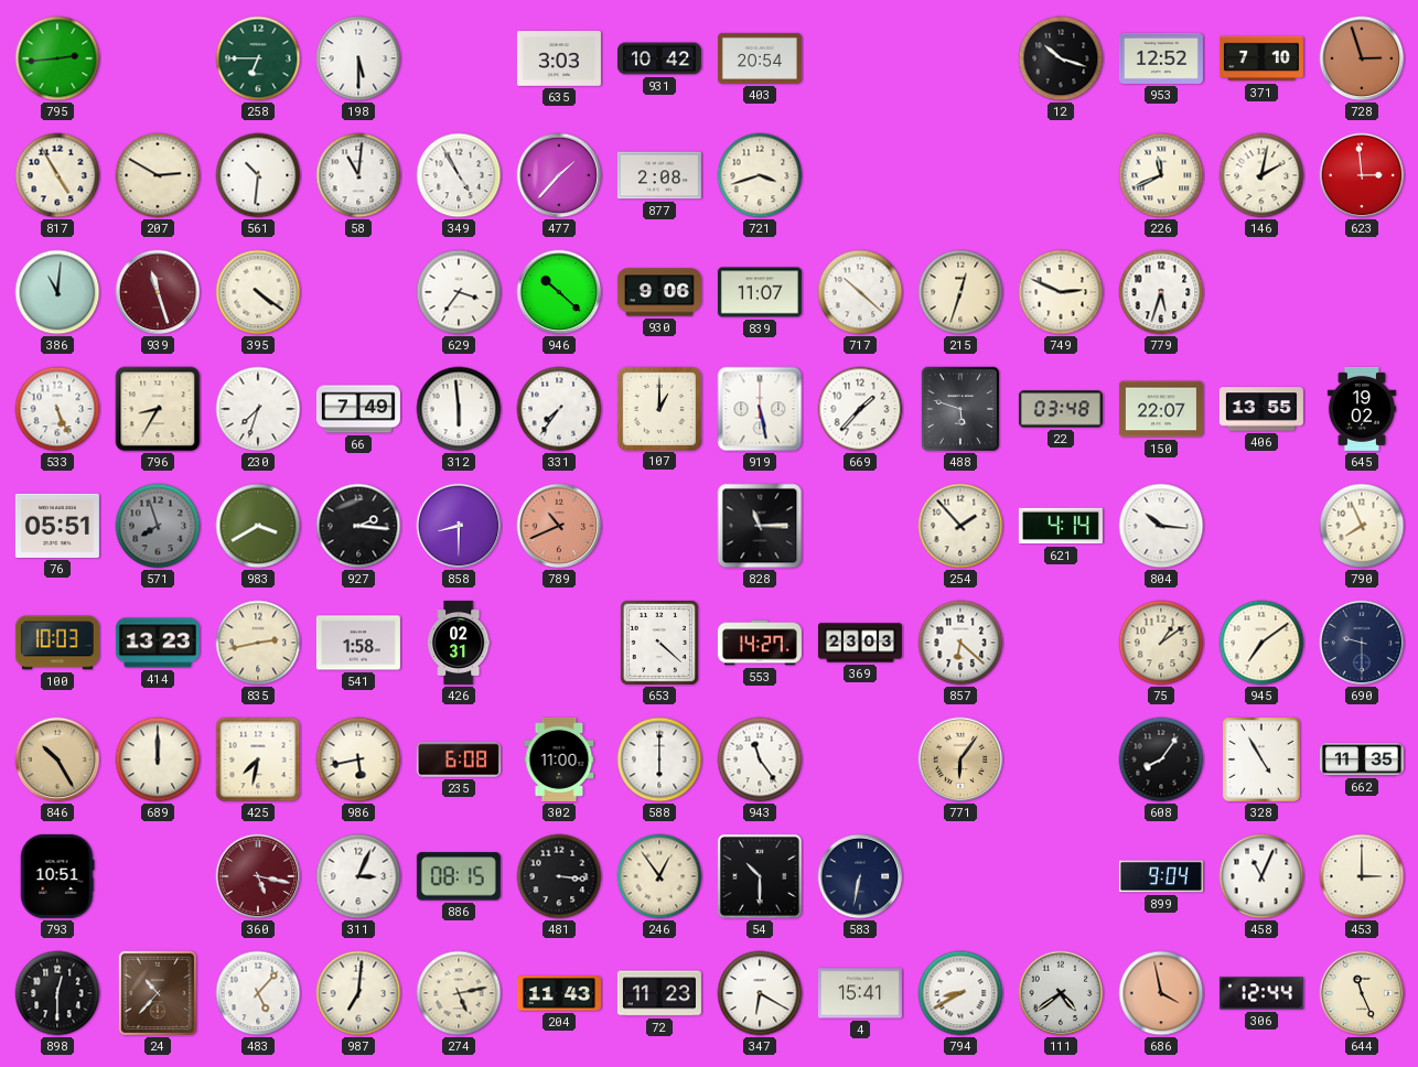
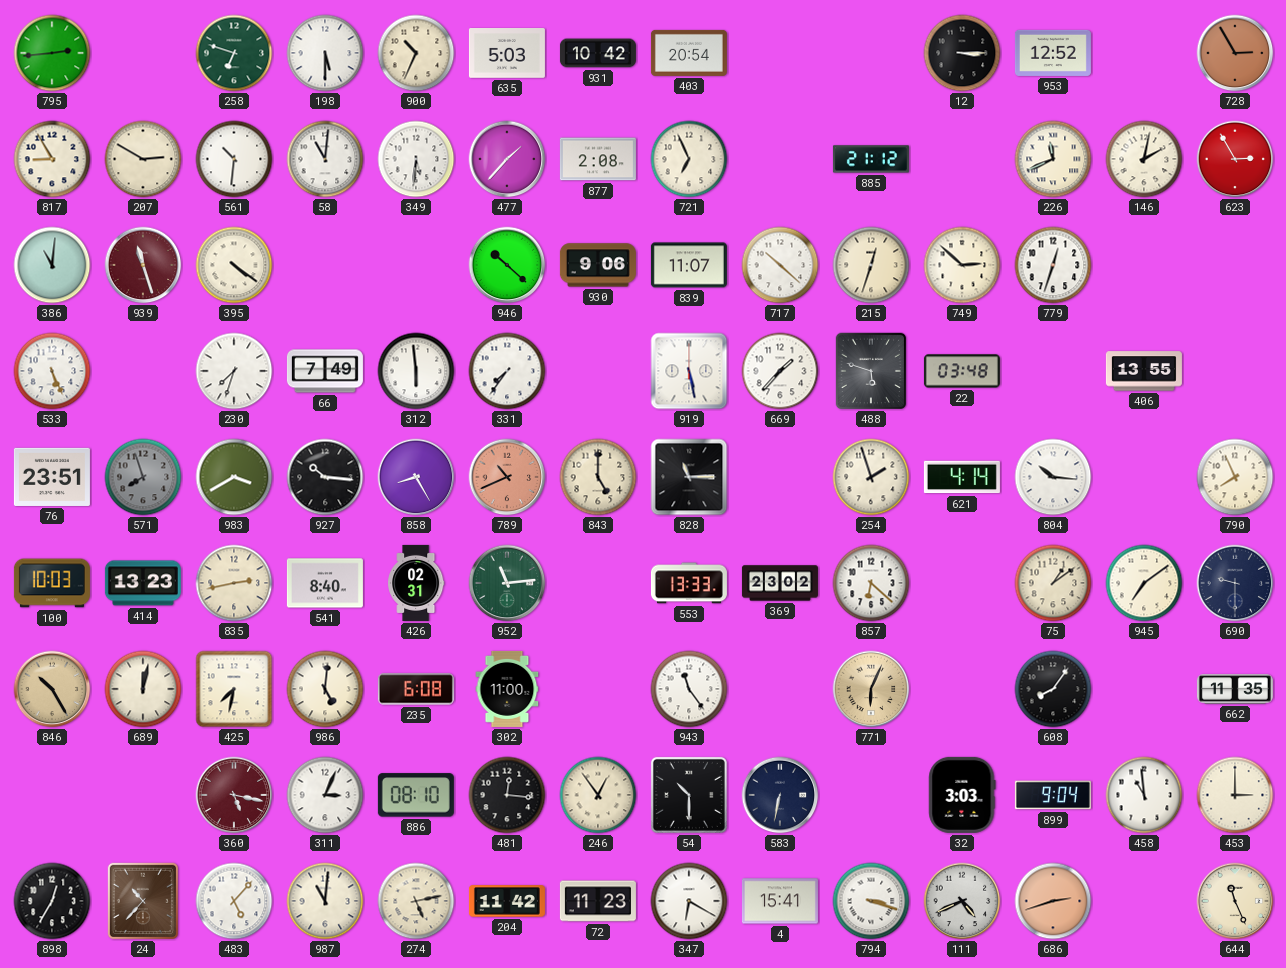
258: 6:45 -> 6:48 (234, 53)
900: none -> 10:34 (416, 53)
635: 3:03 -> 5:03 (507, 53)
12: 10:18 -> 3:15 (962, 53)
371: 7:10 -> none (1261, 58)
728: 2:57 -> 2:55 (1235, 53)
817: 4:55 -> 8:55 (52, 159)
349: 4:55 -> 5:31 (416, 159)
721: 3:42 -> 6:56 (689, 159)
885: none -> 21:12 (871, 159)
623: 2:59 -> 2:55 (1235, 159)
629: 3:36 -> none (459, 292)
749: 2:49 -> 2:52 (962, 265)
779: 5:33 -> 12:33 (1053, 265)
796: 8:35 -> none (158, 409)
107: 1:00 -> none (658, 408)
150: 22:07 -> none (1161, 409)
645: 19:02 -> none (1362, 409)
76: 05:51 -> 23:51 (52, 477)
927: 2:16 -> 10:16 (325, 477)
858: 8:30 -> 8:25 (416, 477)
843: none -> 5:00 (598, 477)
254: 1:53 -> 1:57 (871, 477)
541: 1:58 -> 8:40 (325, 583)
952: none -> 11:14 (507, 583)
653: 4:22 -> none (659, 643)
553: 14:27 -> 13:33 (689, 583)
369: 23:03 -> 23:02 (780, 583)
689: 12:00 -> 12:02 (143, 689)
986: 5:43 -> 5:01 (325, 689)
588: 6:00 -> none (659, 759)
771: 6:06 -> 6:04 (871, 689)
328: 4:55 -> none (1261, 759)
793: 10:51 -> none (57, 876)
886: 08:15 -> 08:10 (416, 795)
481: 3:16 -> 12:16 (507, 795)
32: none -> 3:03 (962, 795)
458: 11:04 -> 10:59 (1144, 795)
898: 12:30 -> 12:35 (52, 901)
987: 7:01 -> 11:01 (325, 901)
204: 11:43 -> 11:42 (507, 901)
794: 8:40 -> 3:18 (871, 901)
111: 4:39 -> 4:41 (962, 901)
686: 3:58 -> 2:42 (1053, 901)
306: 12:44 -> none (1261, 993)
